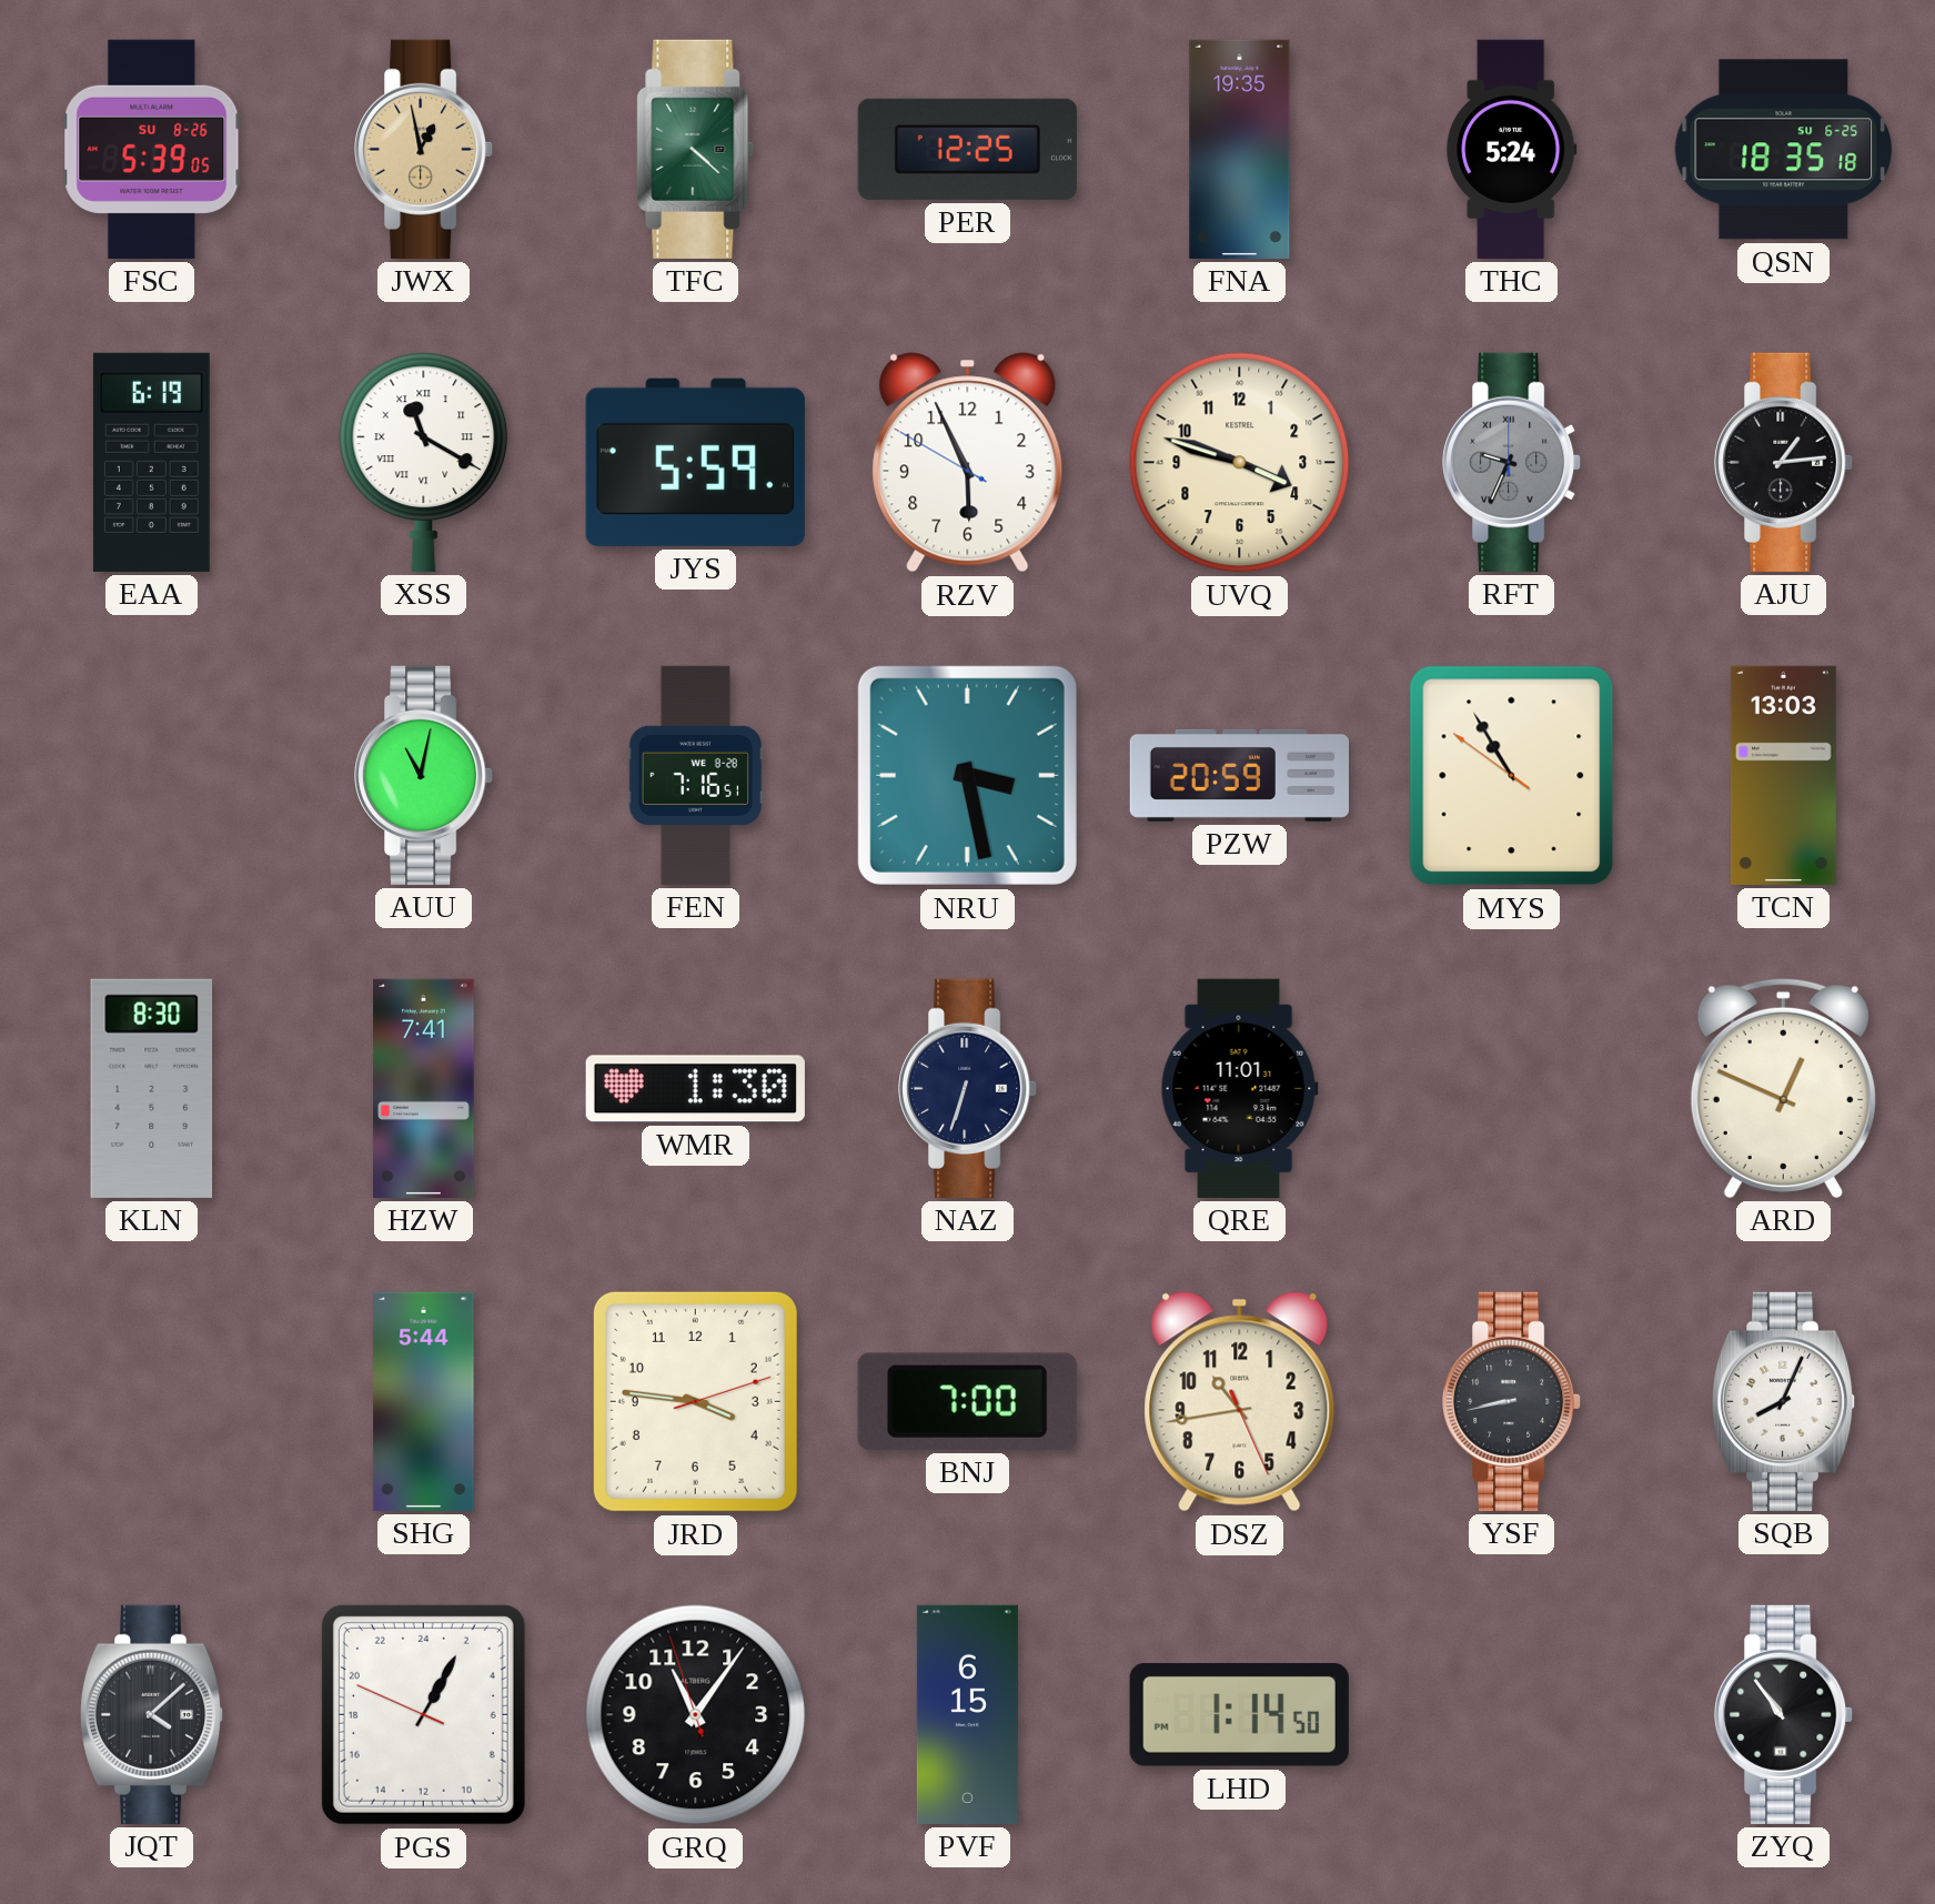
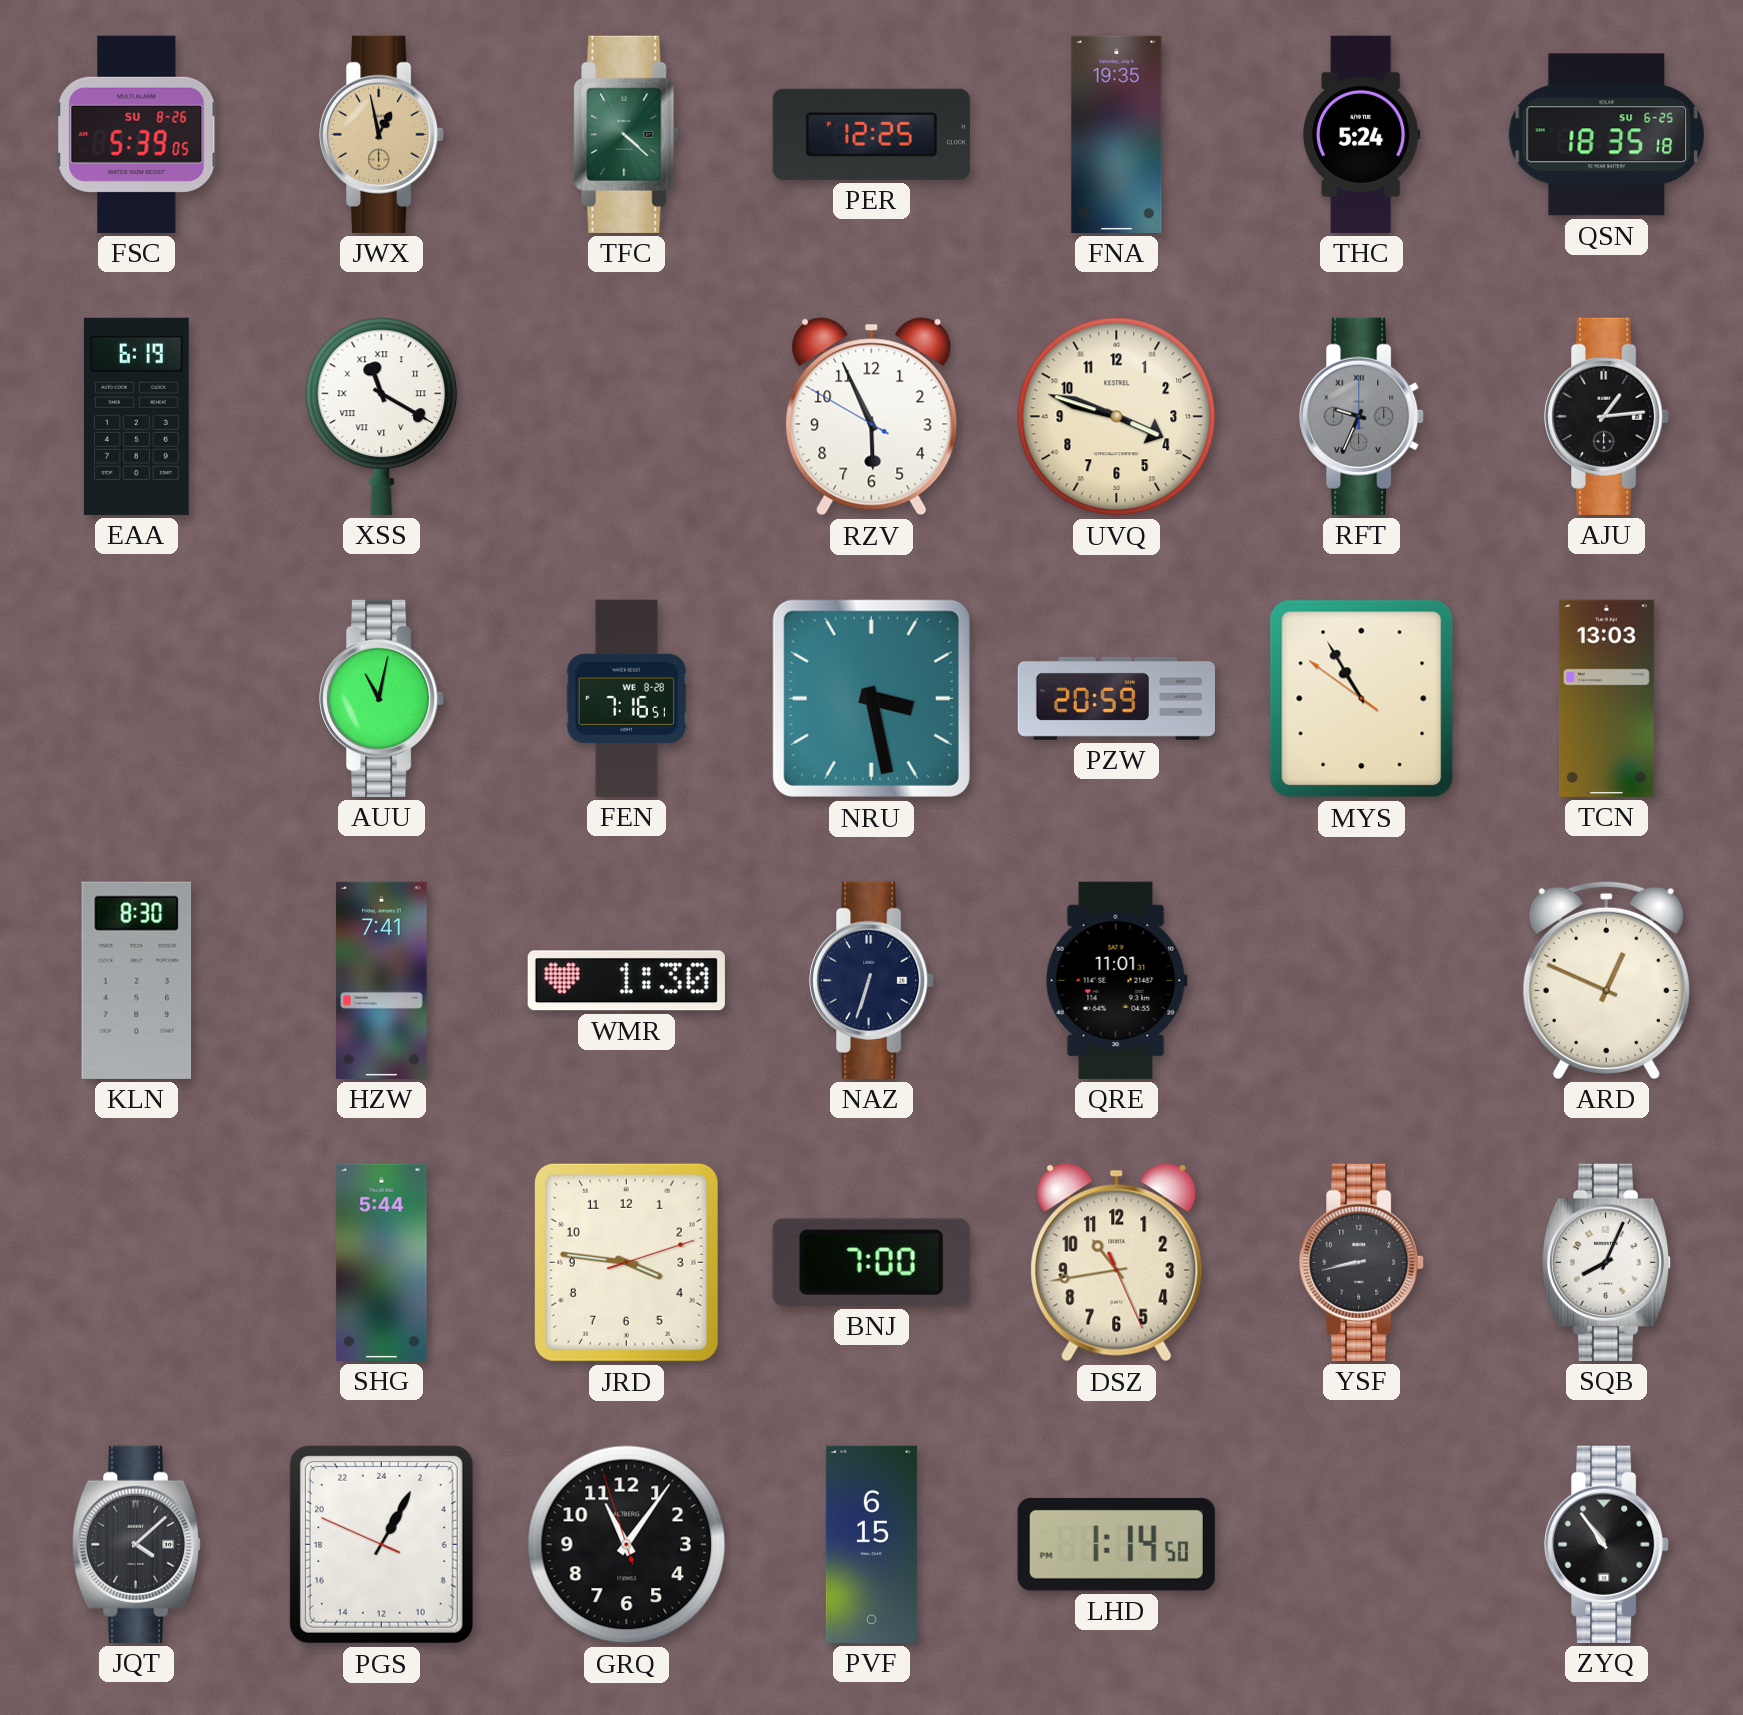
JYS: 5:59 -> none (695, 462)
